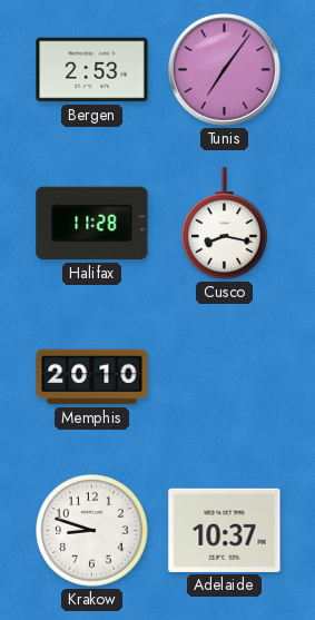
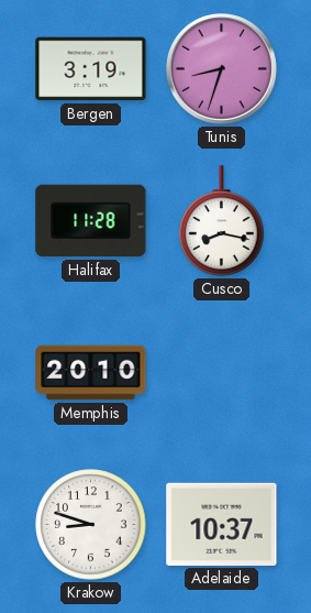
Bergen: 2:53 -> 3:19 (91, 69)
Tunis: 7:06 -> 8:33 (222, 69)
